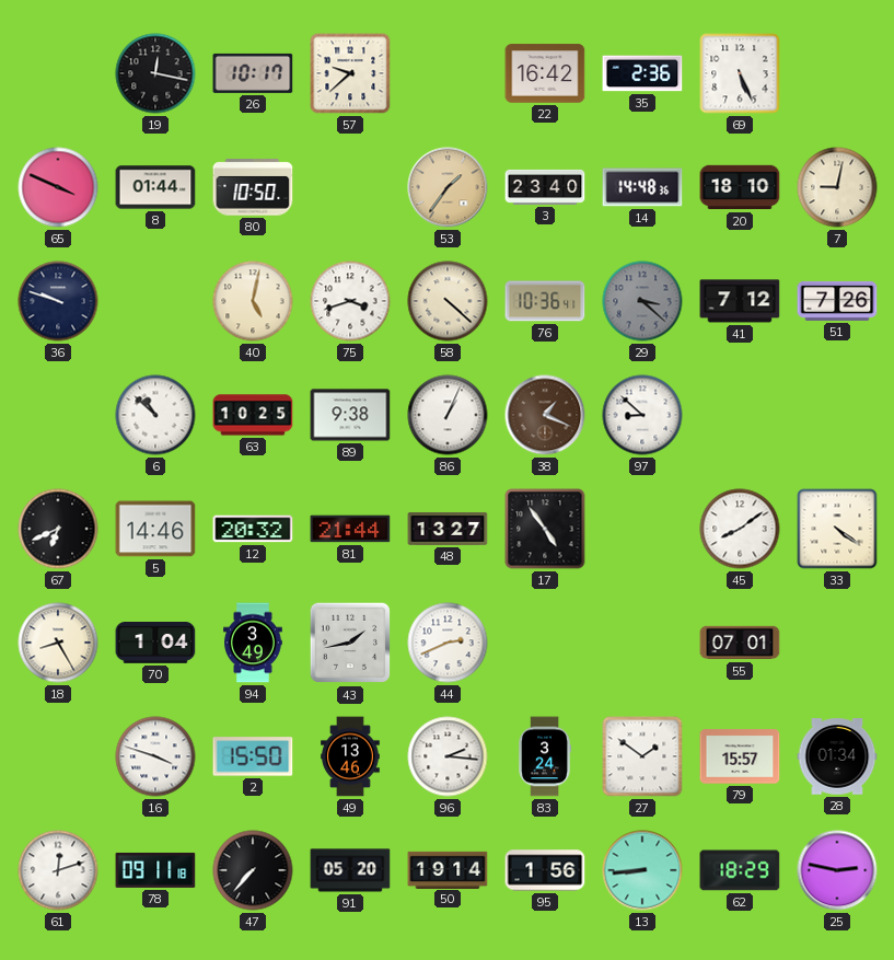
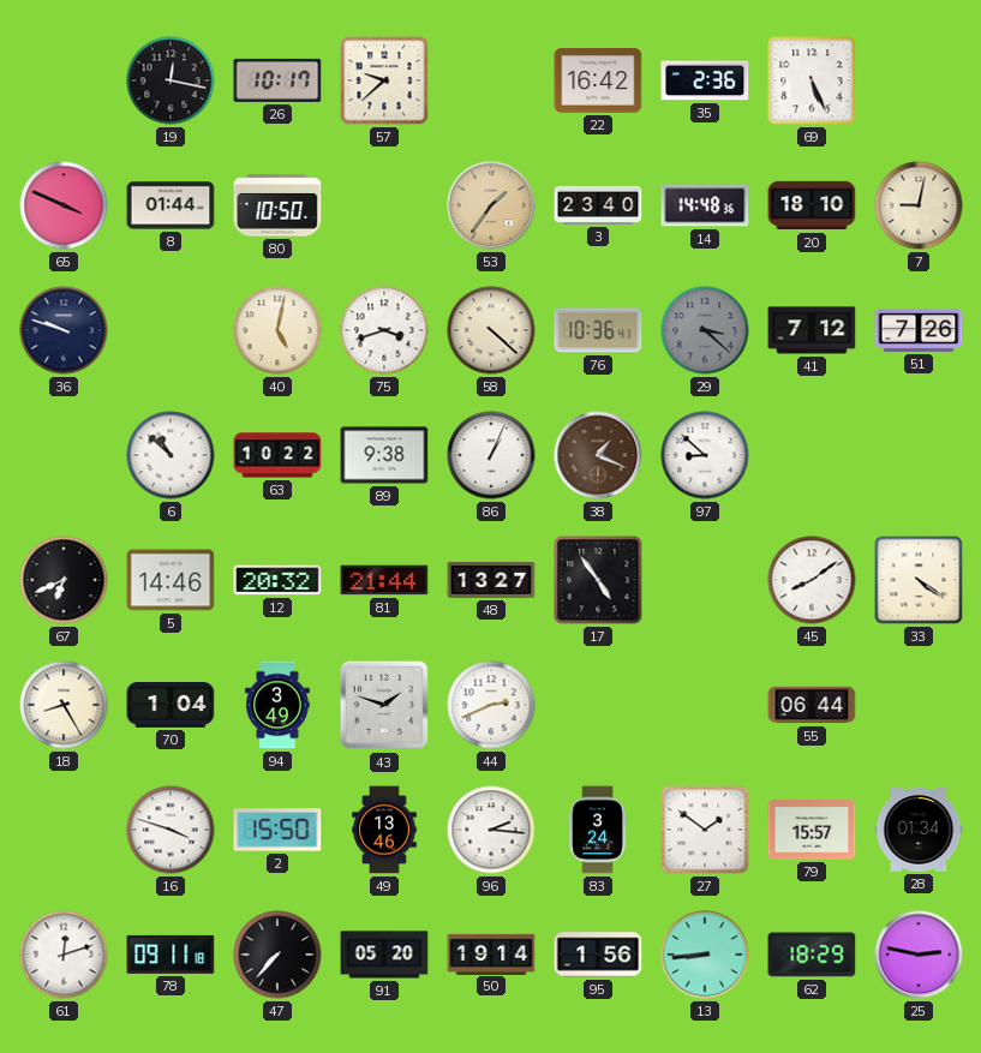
63: 10:25 -> 10:22 (277, 455)
43: 1:43 -> 1:48 (384, 705)
55: 07:01 -> 06:44 (812, 705)
